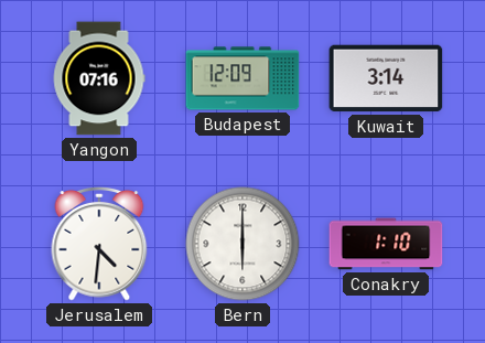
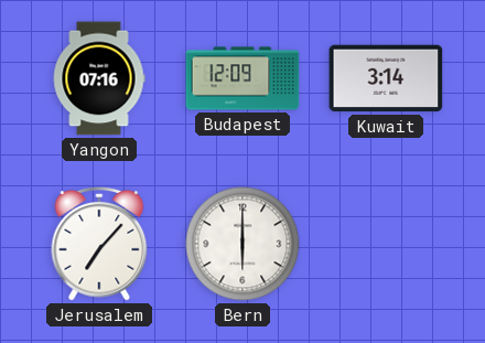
Jerusalem: 4:31 -> 7:07 (99, 244)
Conakry: 1:10 -> none (386, 244)
